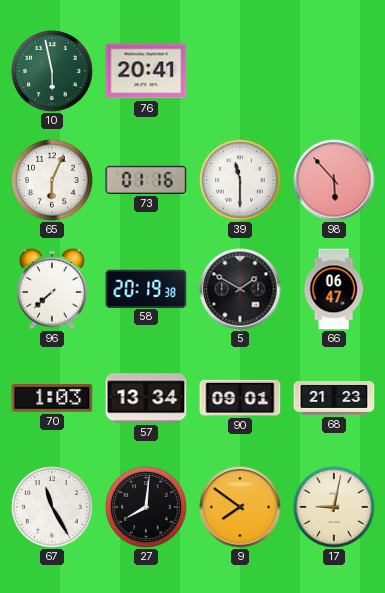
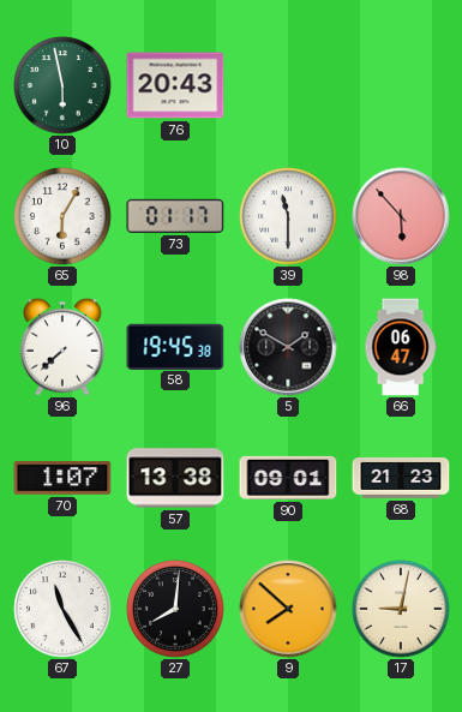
76: 20:41 -> 20:43 (175, 85)
65: 6:04 -> 6:05 (62, 216)
73: 01:16 -> 01:17 (175, 216)
58: 20:19 -> 19:45 (175, 346)
70: 1:03 -> 1:07 (62, 478)
57: 13:34 -> 13:38 (175, 478)
9: 7:51 -> 7:52 (288, 609)
